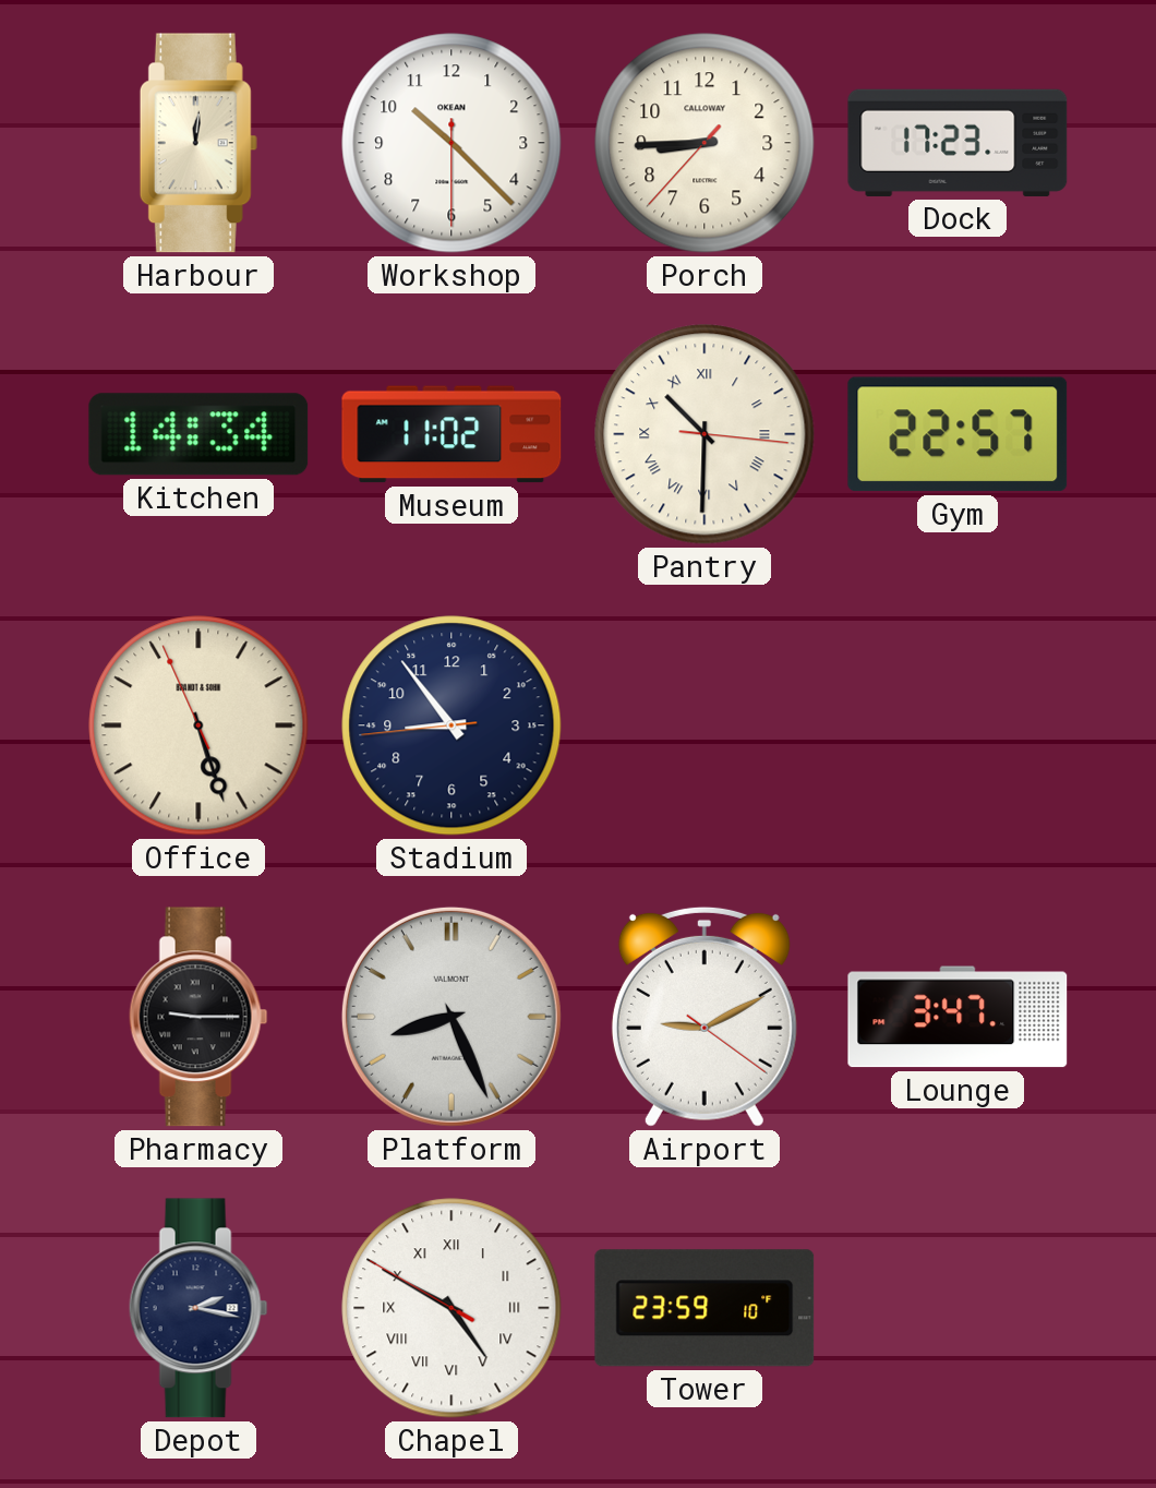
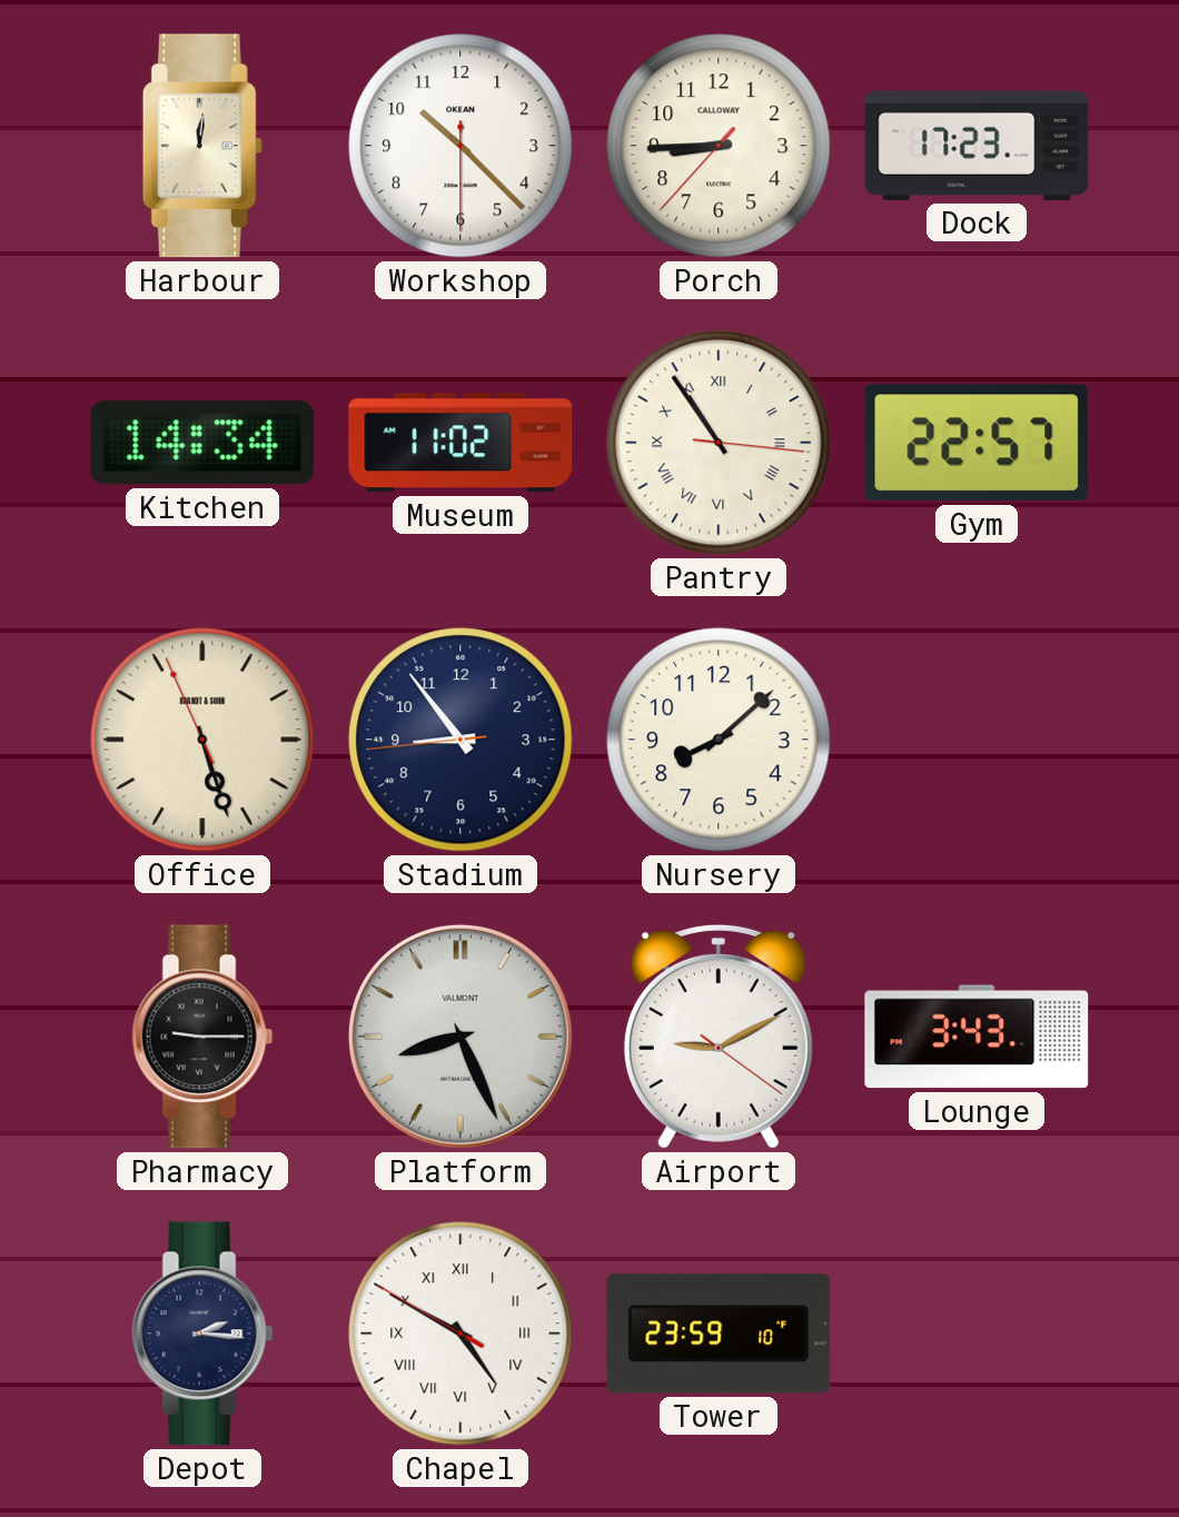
Pantry: 10:30 -> 10:54 (719, 443)
Nursery: none -> 8:08 (719, 740)
Lounge: 3:47 -> 3:43 (977, 1037)
Depot: 2:17 -> 2:16 (202, 1333)
